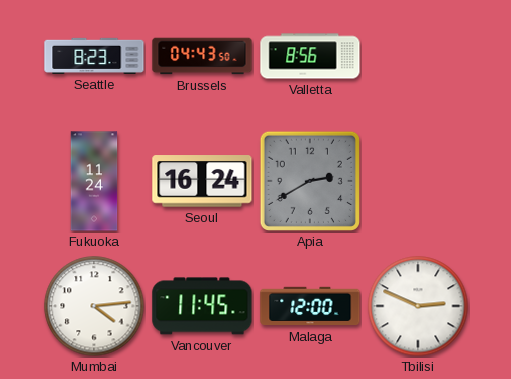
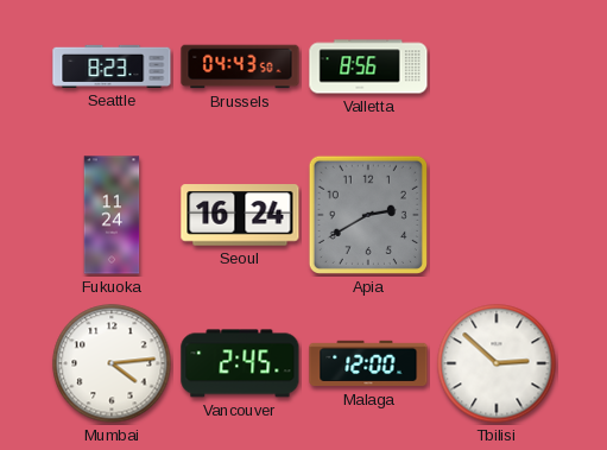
Vancouver: 11:45 -> 2:45 (240, 363)
Tbilisi: 2:49 -> 2:52 (497, 363)
